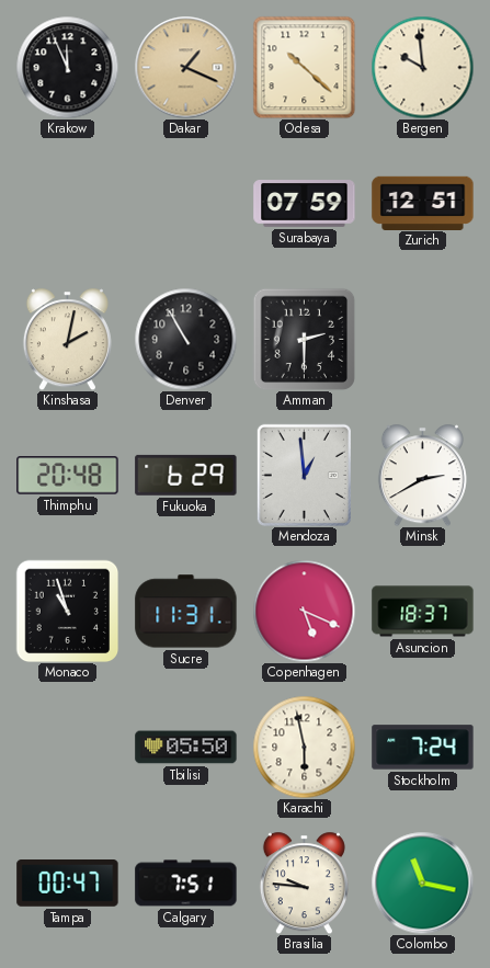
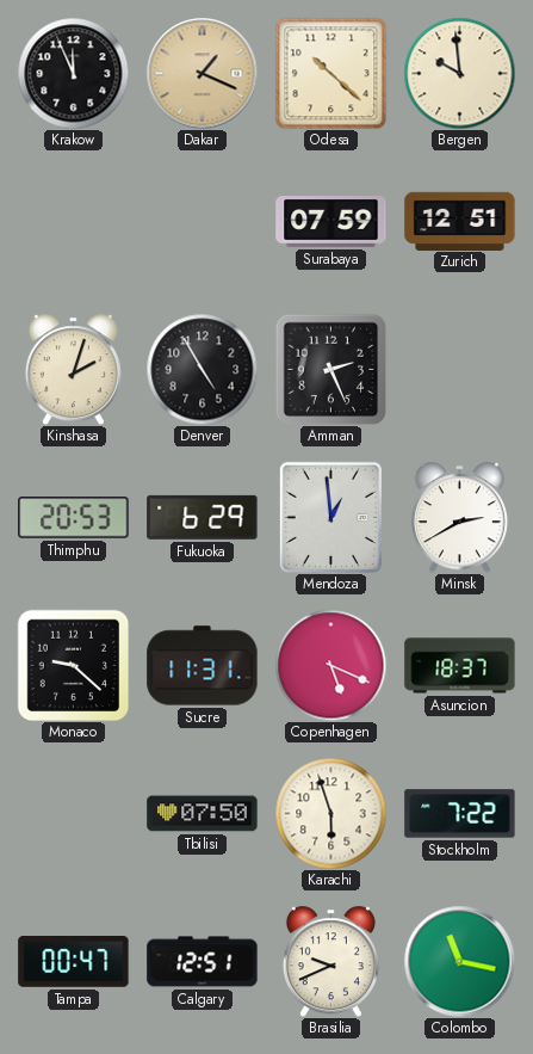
Kinshasa: 2:02 -> 2:03 (73, 369)
Denver: 10:55 -> 4:55 (202, 369)
Amman: 2:30 -> 2:26 (330, 369)
Thimphu: 20:48 -> 20:53 (74, 518)
Monaco: 10:57 -> 9:22 (73, 665)
Tbilisi: 05:50 -> 07:50 (203, 814)
Karachi: 5:58 -> 5:57 (330, 813)
Stockholm: 7:24 -> 7:22 (460, 814)
Calgary: 7:51 -> 12:51 (203, 962)
Brasilia: 9:46 -> 9:41 (330, 961)
